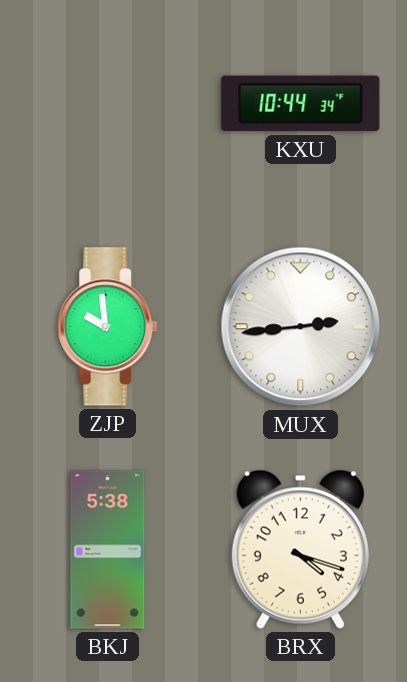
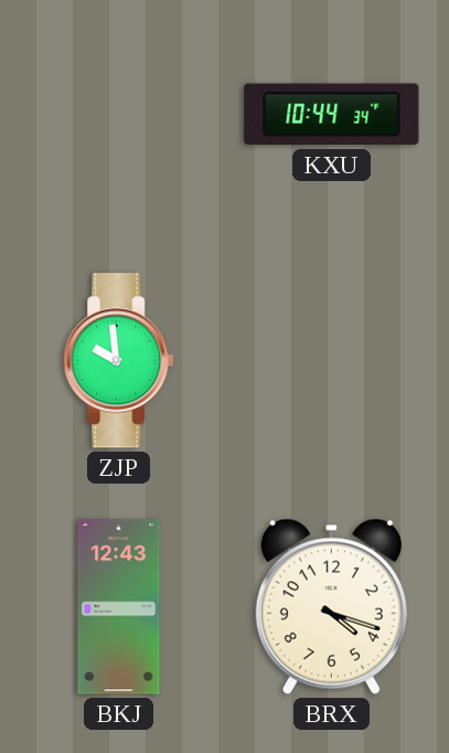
MUX: 2:44 -> none (301, 327)
BKJ: 5:38 -> 12:43 (119, 607)
